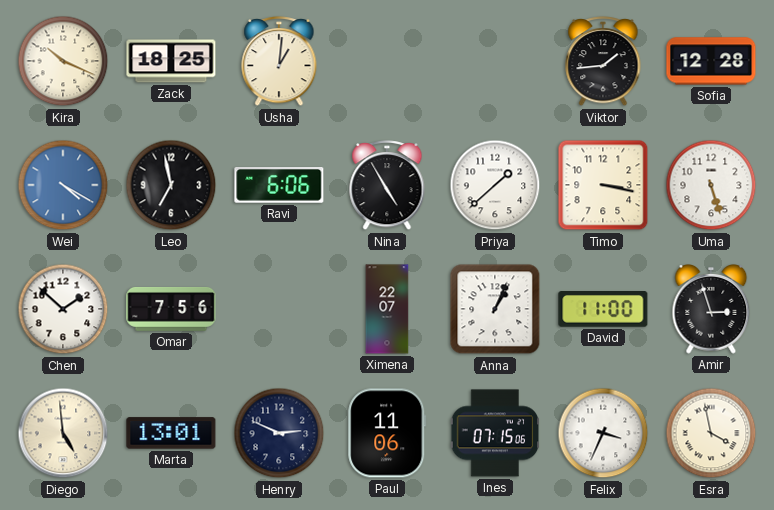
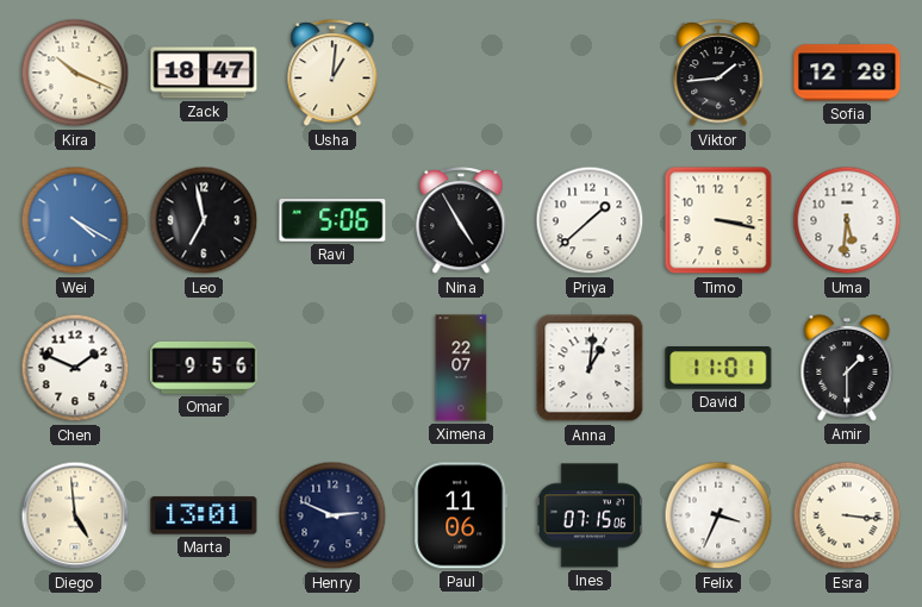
Zack: 18:25 -> 18:47 (204, 73)
Ravi: 6:06 -> 5:06 (332, 221)
Uma: 5:27 -> 5:31 (847, 220)
Chen: 1:52 -> 1:49 (75, 368)
Omar: 7:56 -> 9:56 (204, 368)
Anna: 1:04 -> 1:01 (590, 368)
David: 11:00 -> 11:01 (718, 369)
Amir: 2:57 -> 1:30 (847, 369)
Esra: 3:58 -> 3:16 (847, 515)
